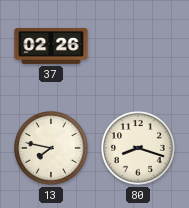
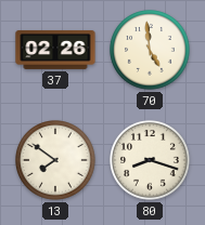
70: none -> 4:59 (151, 51)
13: 7:47 -> 7:51 (56, 161)
